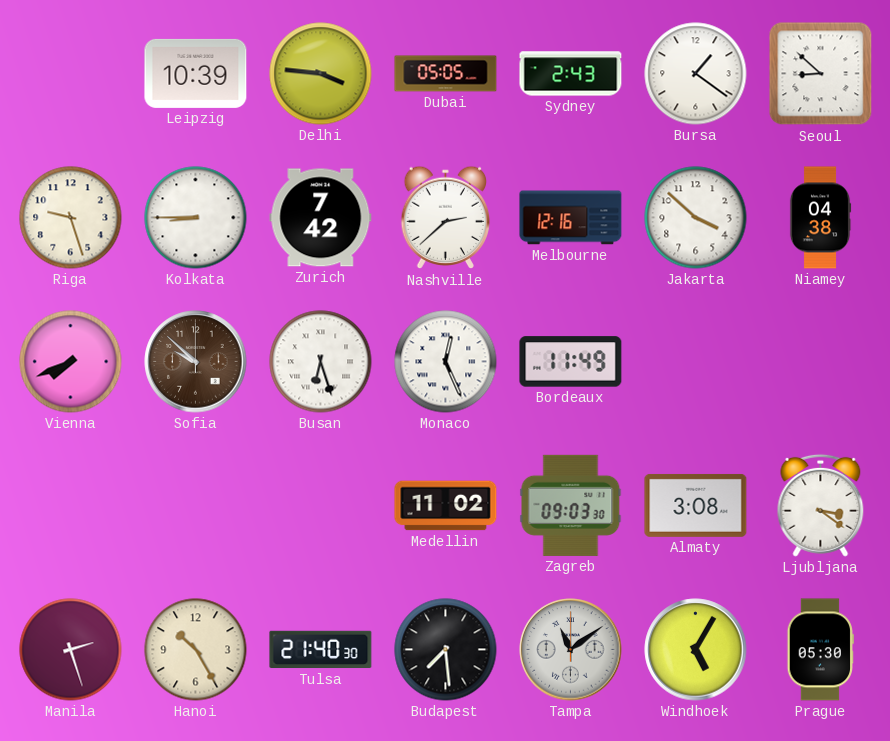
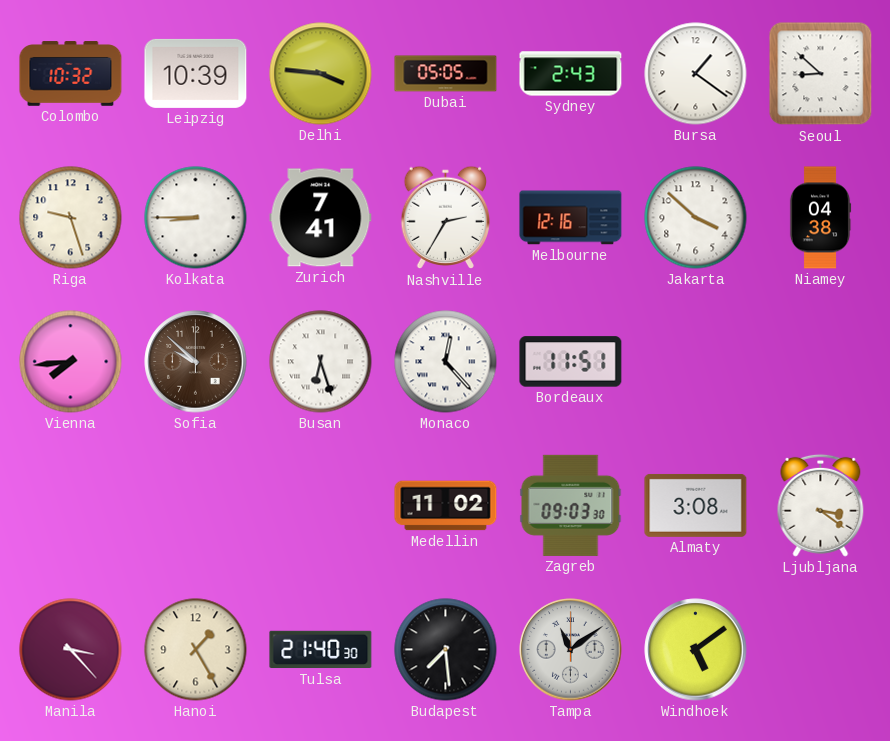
Colombo: none -> 10:32 (71, 74)
Zurich: 7:42 -> 7:41 (321, 218)
Nashville: 2:38 -> 2:35 (446, 218)
Vienna: 7:41 -> 7:44 (71, 362)
Monaco: 12:26 -> 12:23 (446, 362)
Bordeaux: 11:49 -> 11:51 (571, 362)
Manila: 2:27 -> 3:23 (71, 650)
Hanoi: 10:25 -> 1:25 (196, 650)
Windhoek: 5:05 -> 5:09 (696, 650)
Prague: 05:30 -> none (820, 650)
